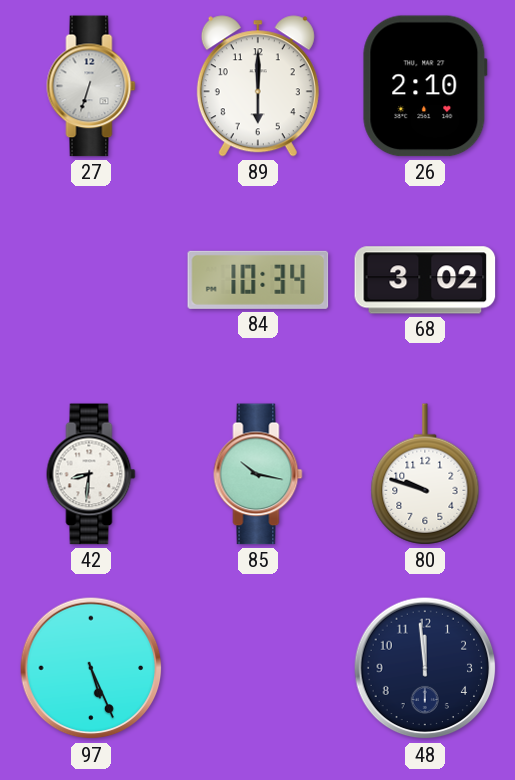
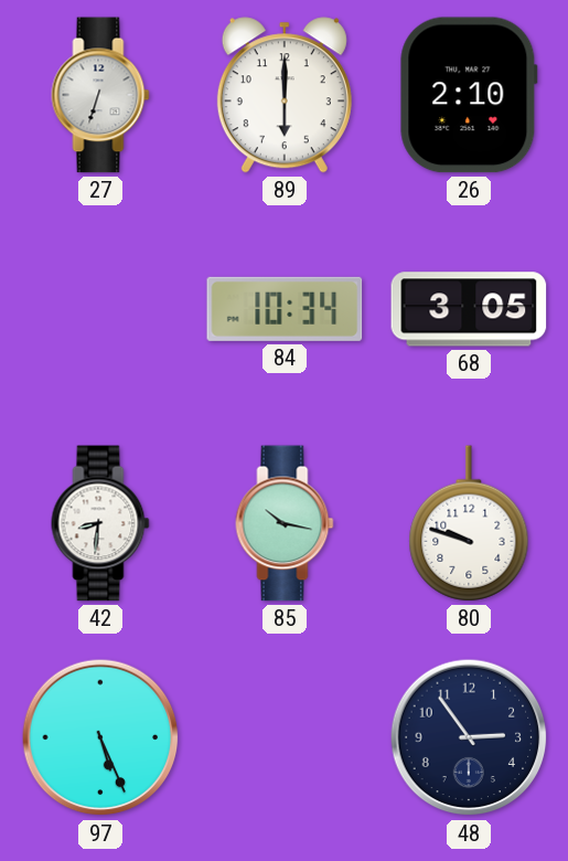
68: 3:02 -> 3:05 (469, 309)
48: 11:59 -> 2:54 (469, 737)
